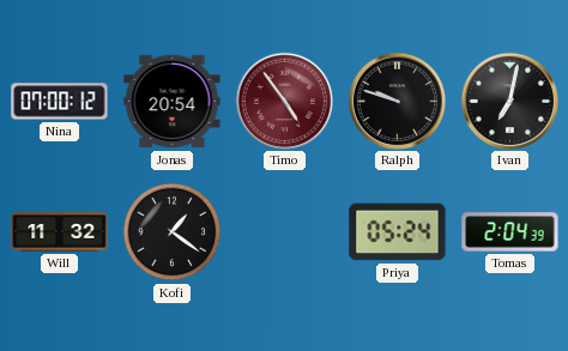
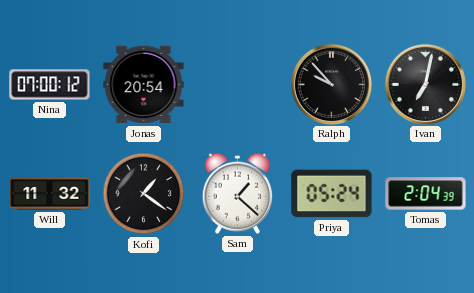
Timo: 4:54 -> none (284, 101)
Ralph: 9:48 -> 9:53 (331, 84)
Sam: none -> 1:22 (237, 193)
